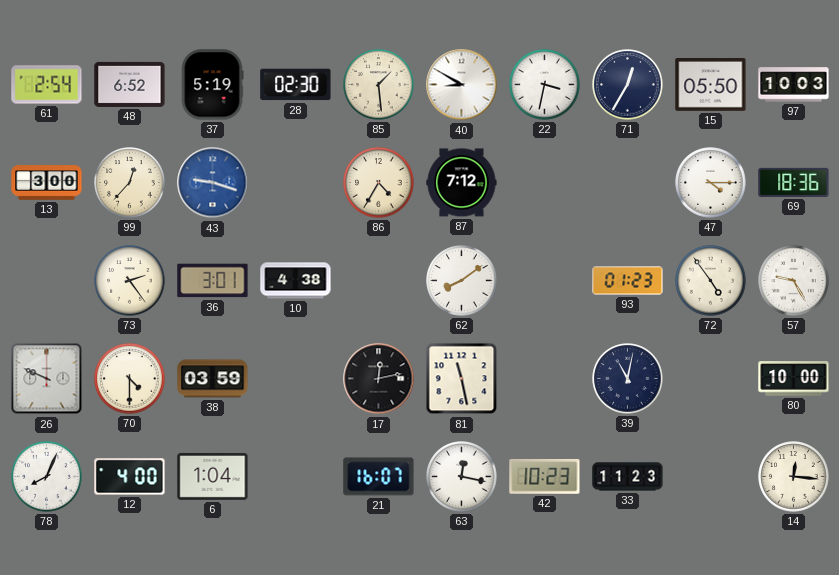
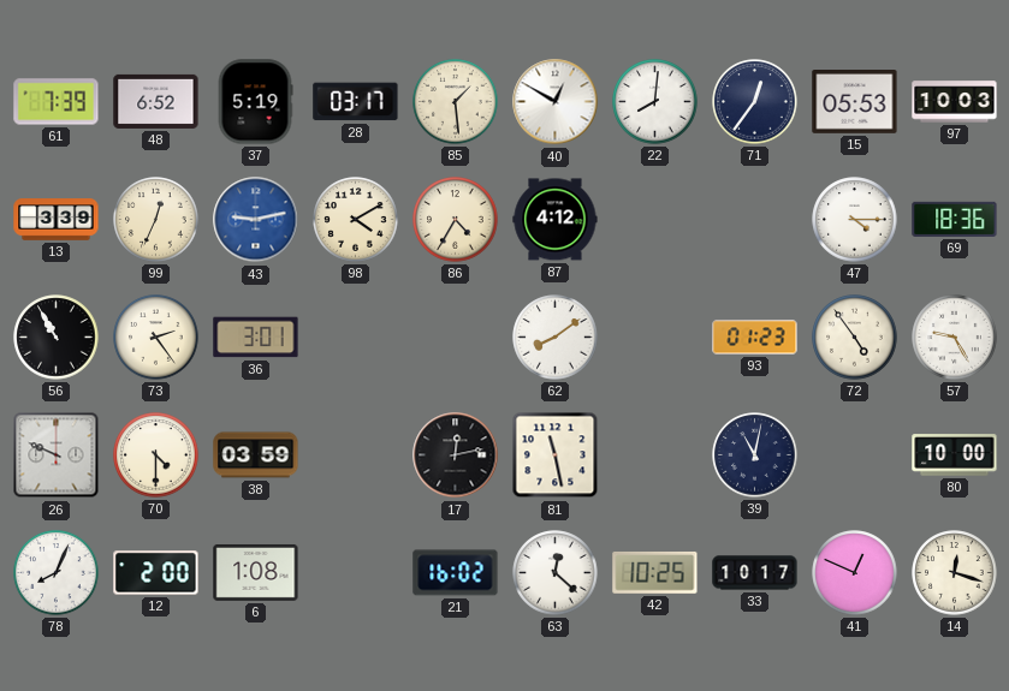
61: 2:54 -> 7:39 (57, 102)
28: 02:30 -> 03:17 (356, 102)
40: 8:50 -> 12:50 (556, 102)
22: 3:32 -> 8:01 (655, 102)
71: 12:35 -> 12:36 (755, 102)
15: 05:50 -> 05:53 (855, 102)
13: 3:00 -> 3:39 (57, 220)
99: 12:37 -> 12:34 (156, 220)
43: 9:18 -> 9:13 (256, 220)
98: none -> 4:10 (356, 220)
87: 7:12 -> 4:12 (556, 220)
56: none -> 10:55 (57, 338)
10: 4:38 -> none (296, 281)
12: 4:00 -> 2:00 (156, 573)
6: 1:04 -> 1:08 (256, 572)
21: 16:07 -> 16:02 (456, 573)
63: 12:17 -> 12:22 (556, 573)
42: 10:23 -> 10:25 (655, 573)
33: 11:23 -> 10:17 (755, 573)
41: none -> 12:49 (855, 573)
14: 12:16 -> 12:18 (955, 573)
